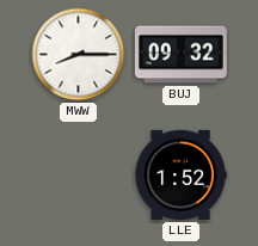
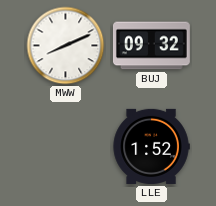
MWW: 8:15 -> 8:11 (66, 46)
